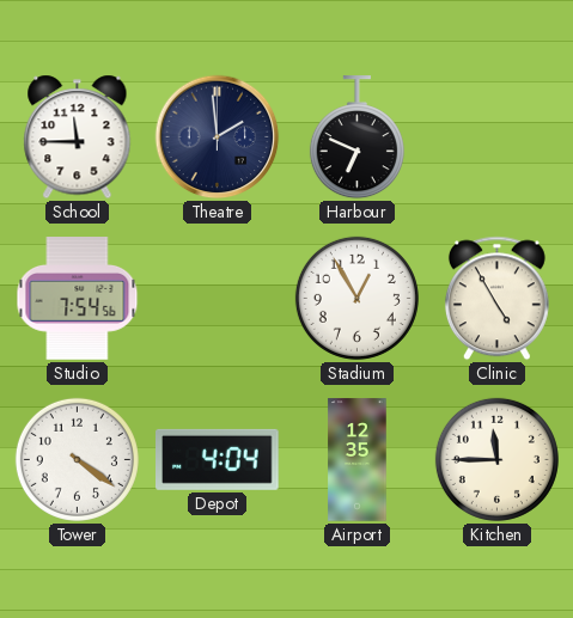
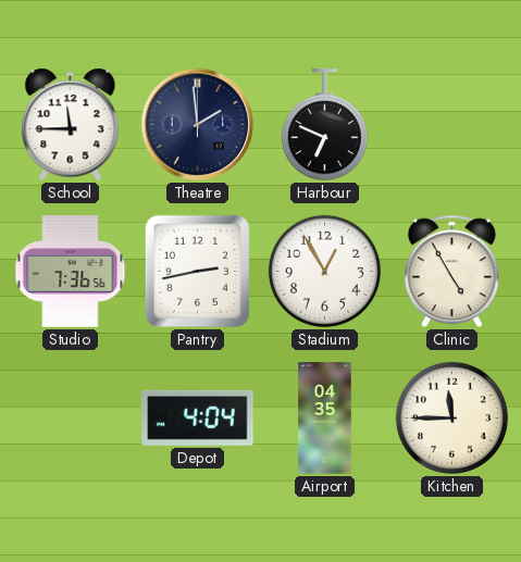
Studio: 7:54 -> 7:36 (71, 272)
Pantry: none -> 2:43 (197, 271)
Tower: 4:21 -> none (77, 459)
Airport: 12:35 -> 04:35 (325, 419)
